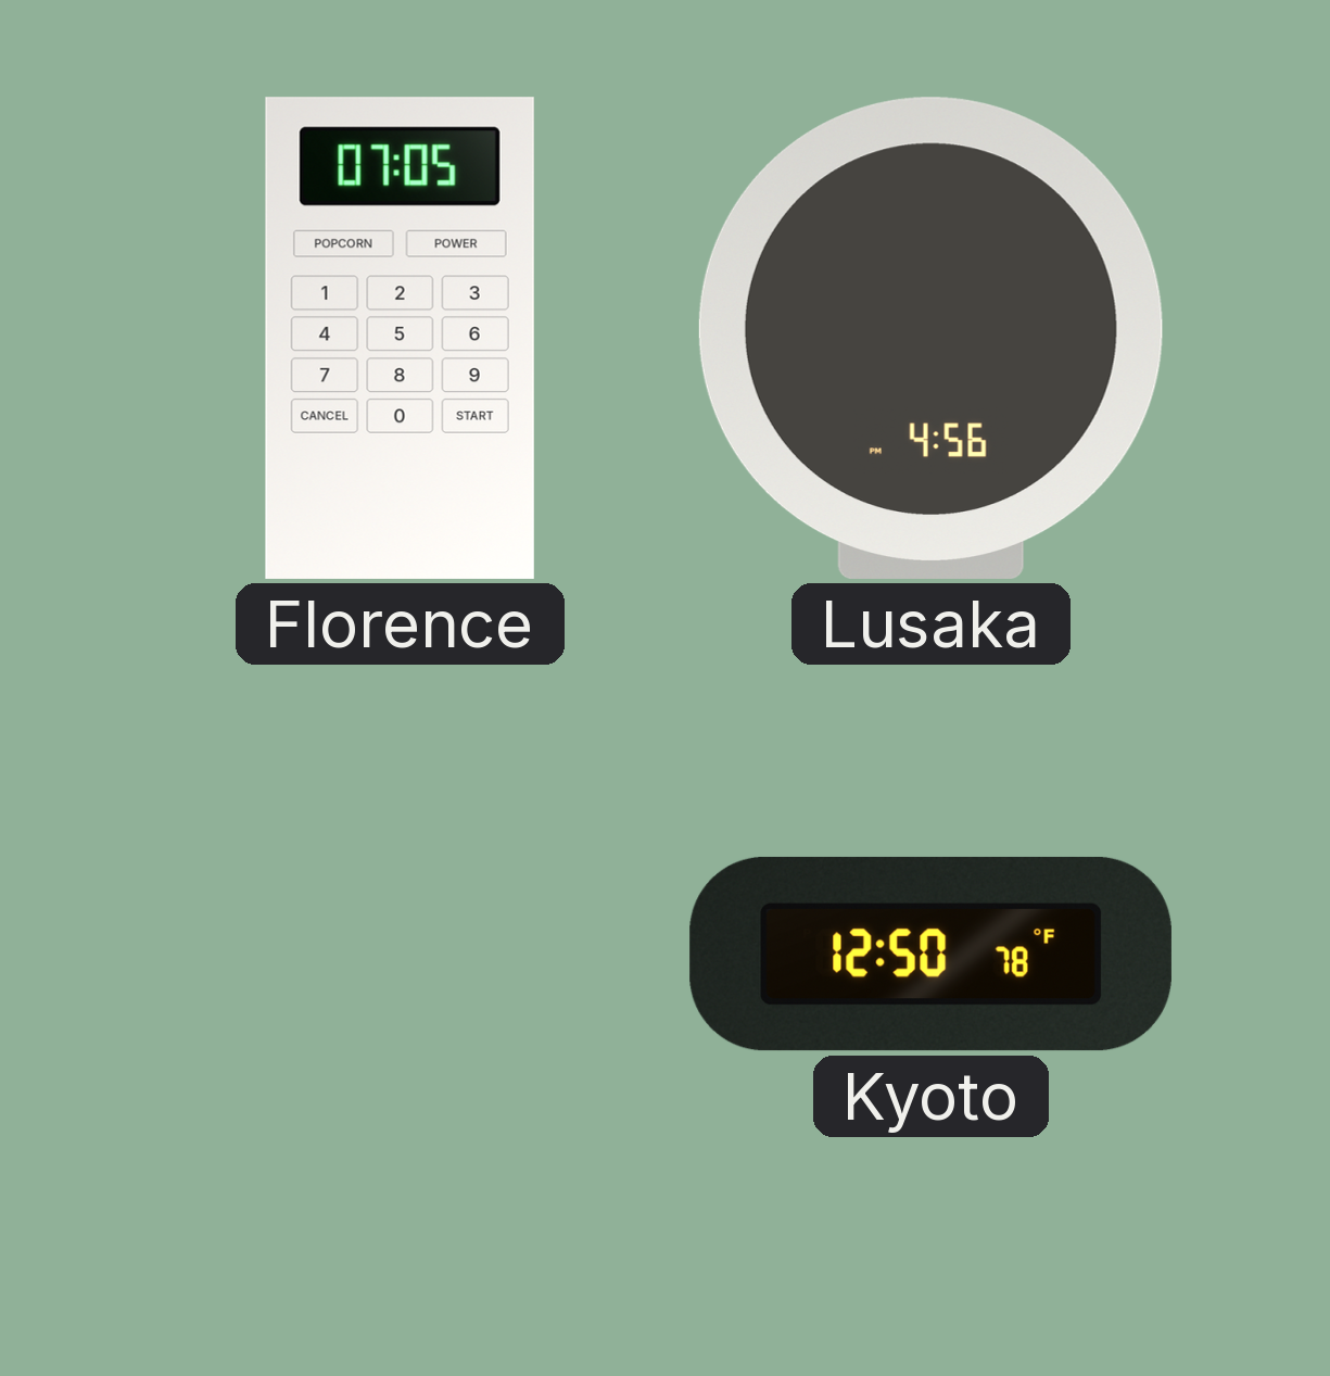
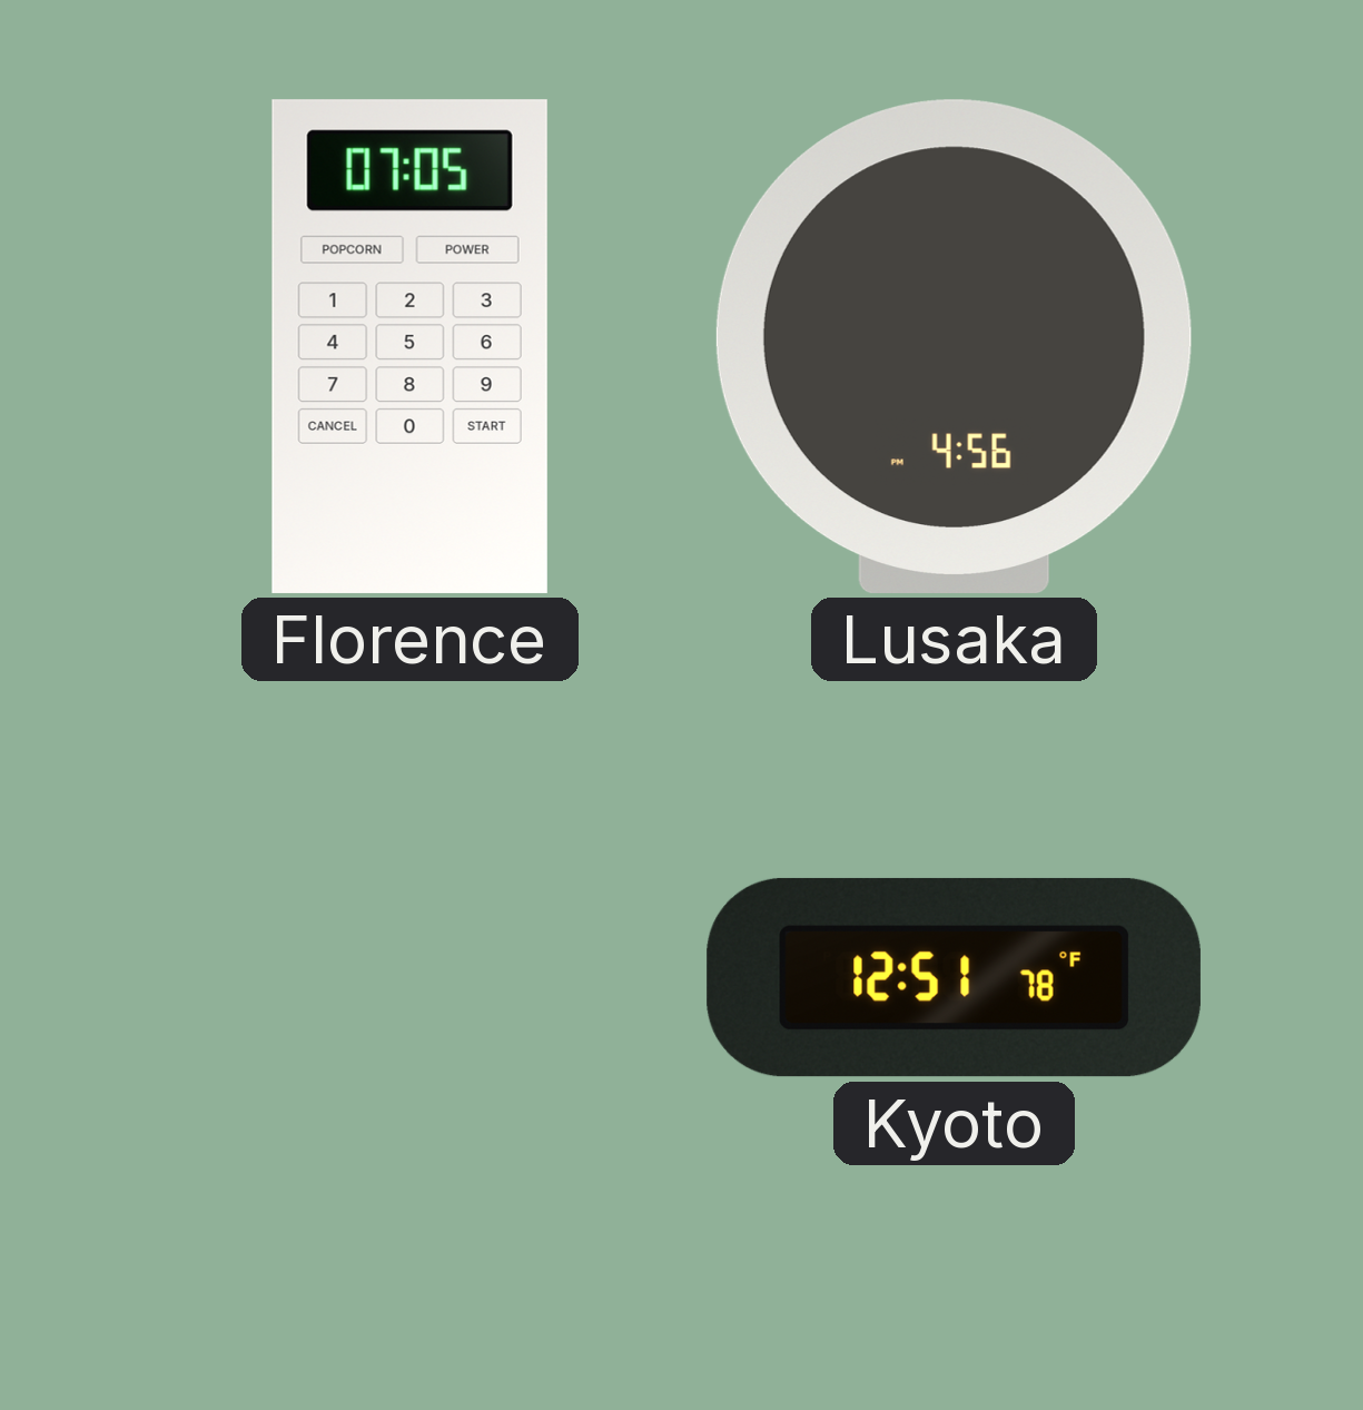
Kyoto: 12:50 -> 12:51 (954, 977)
